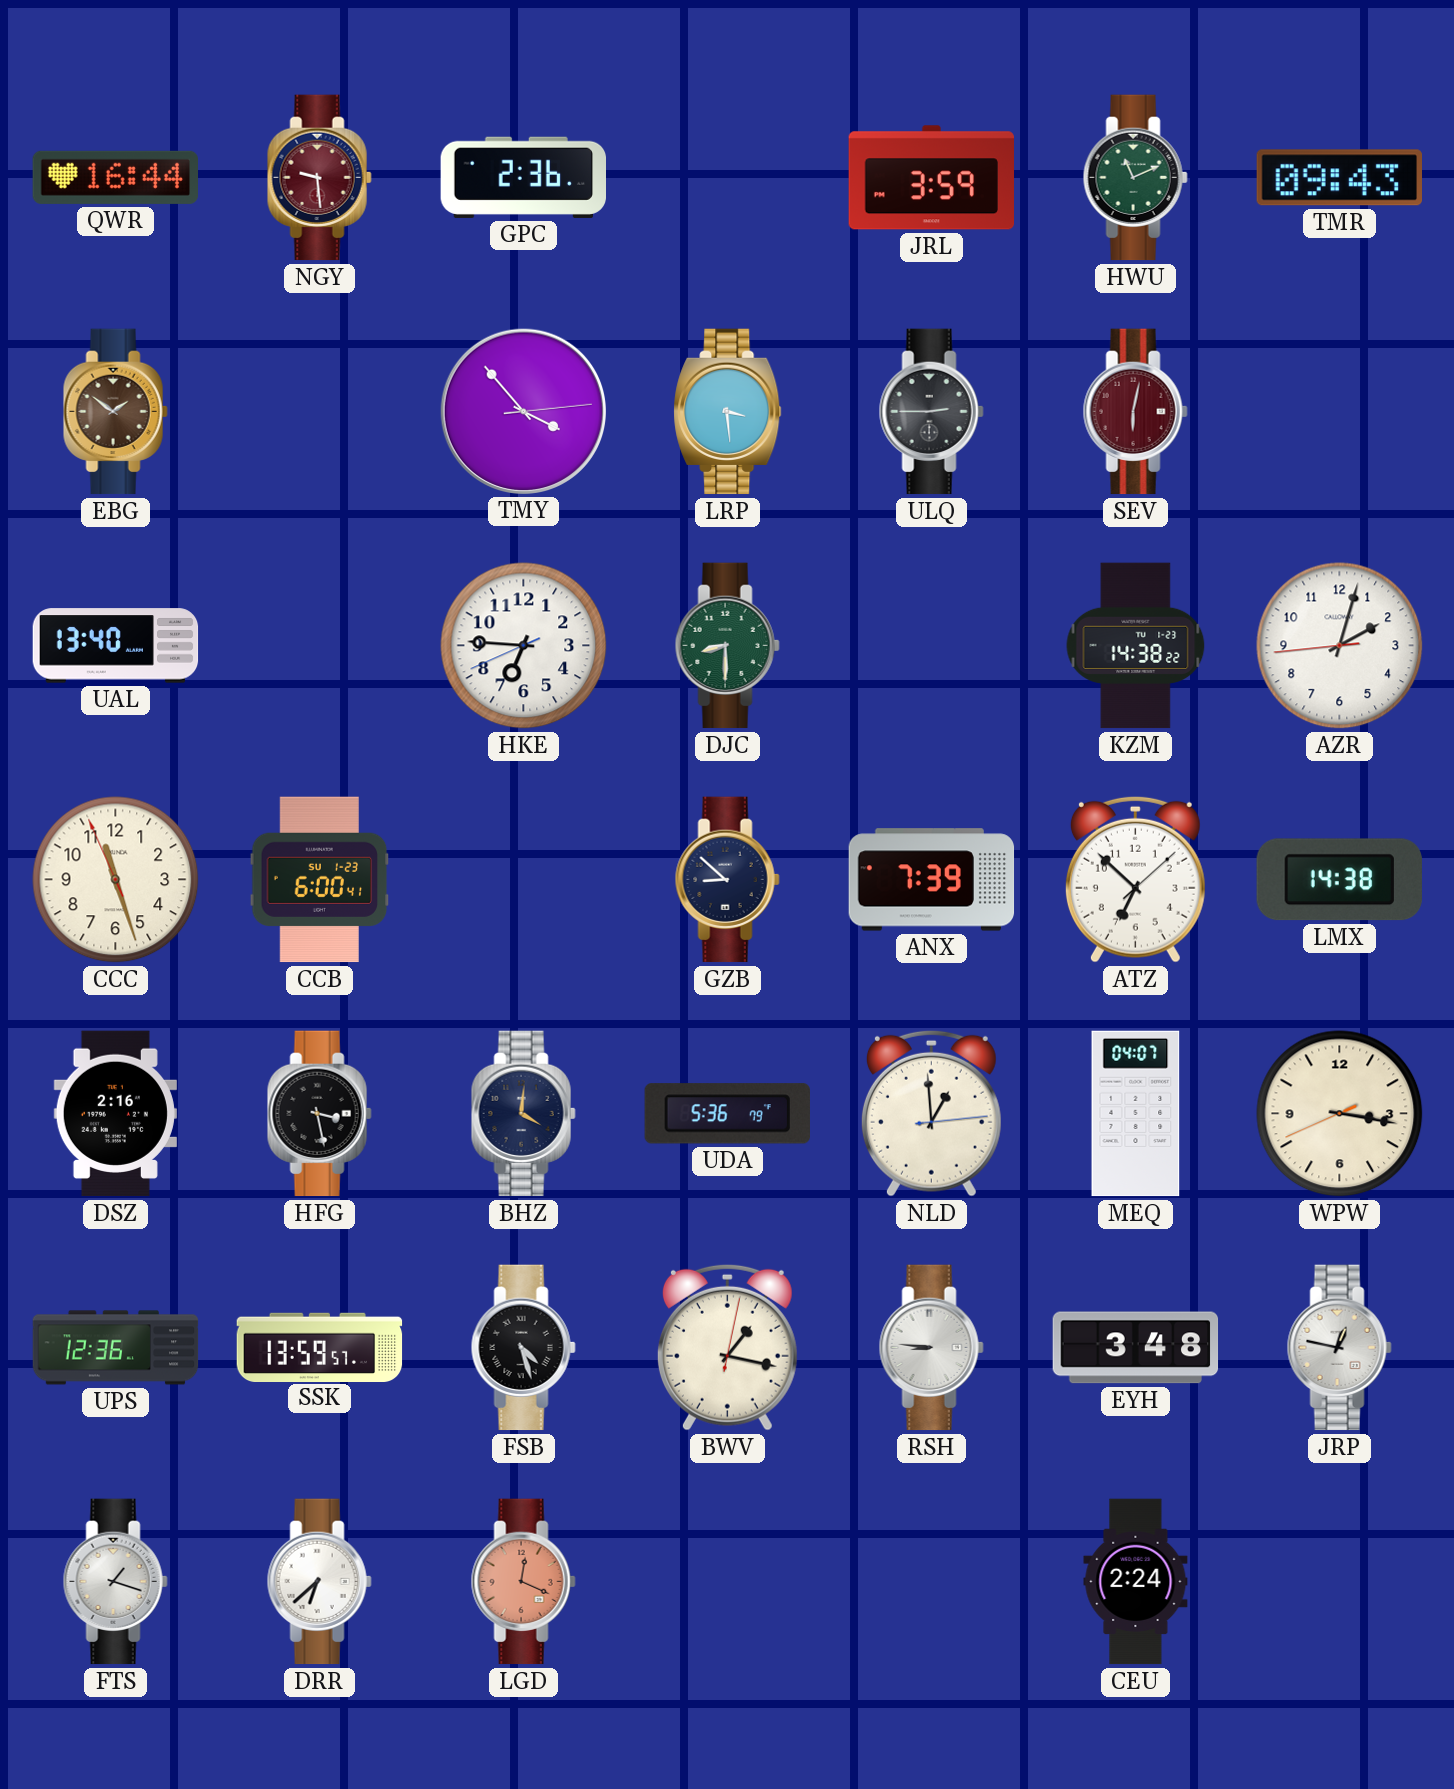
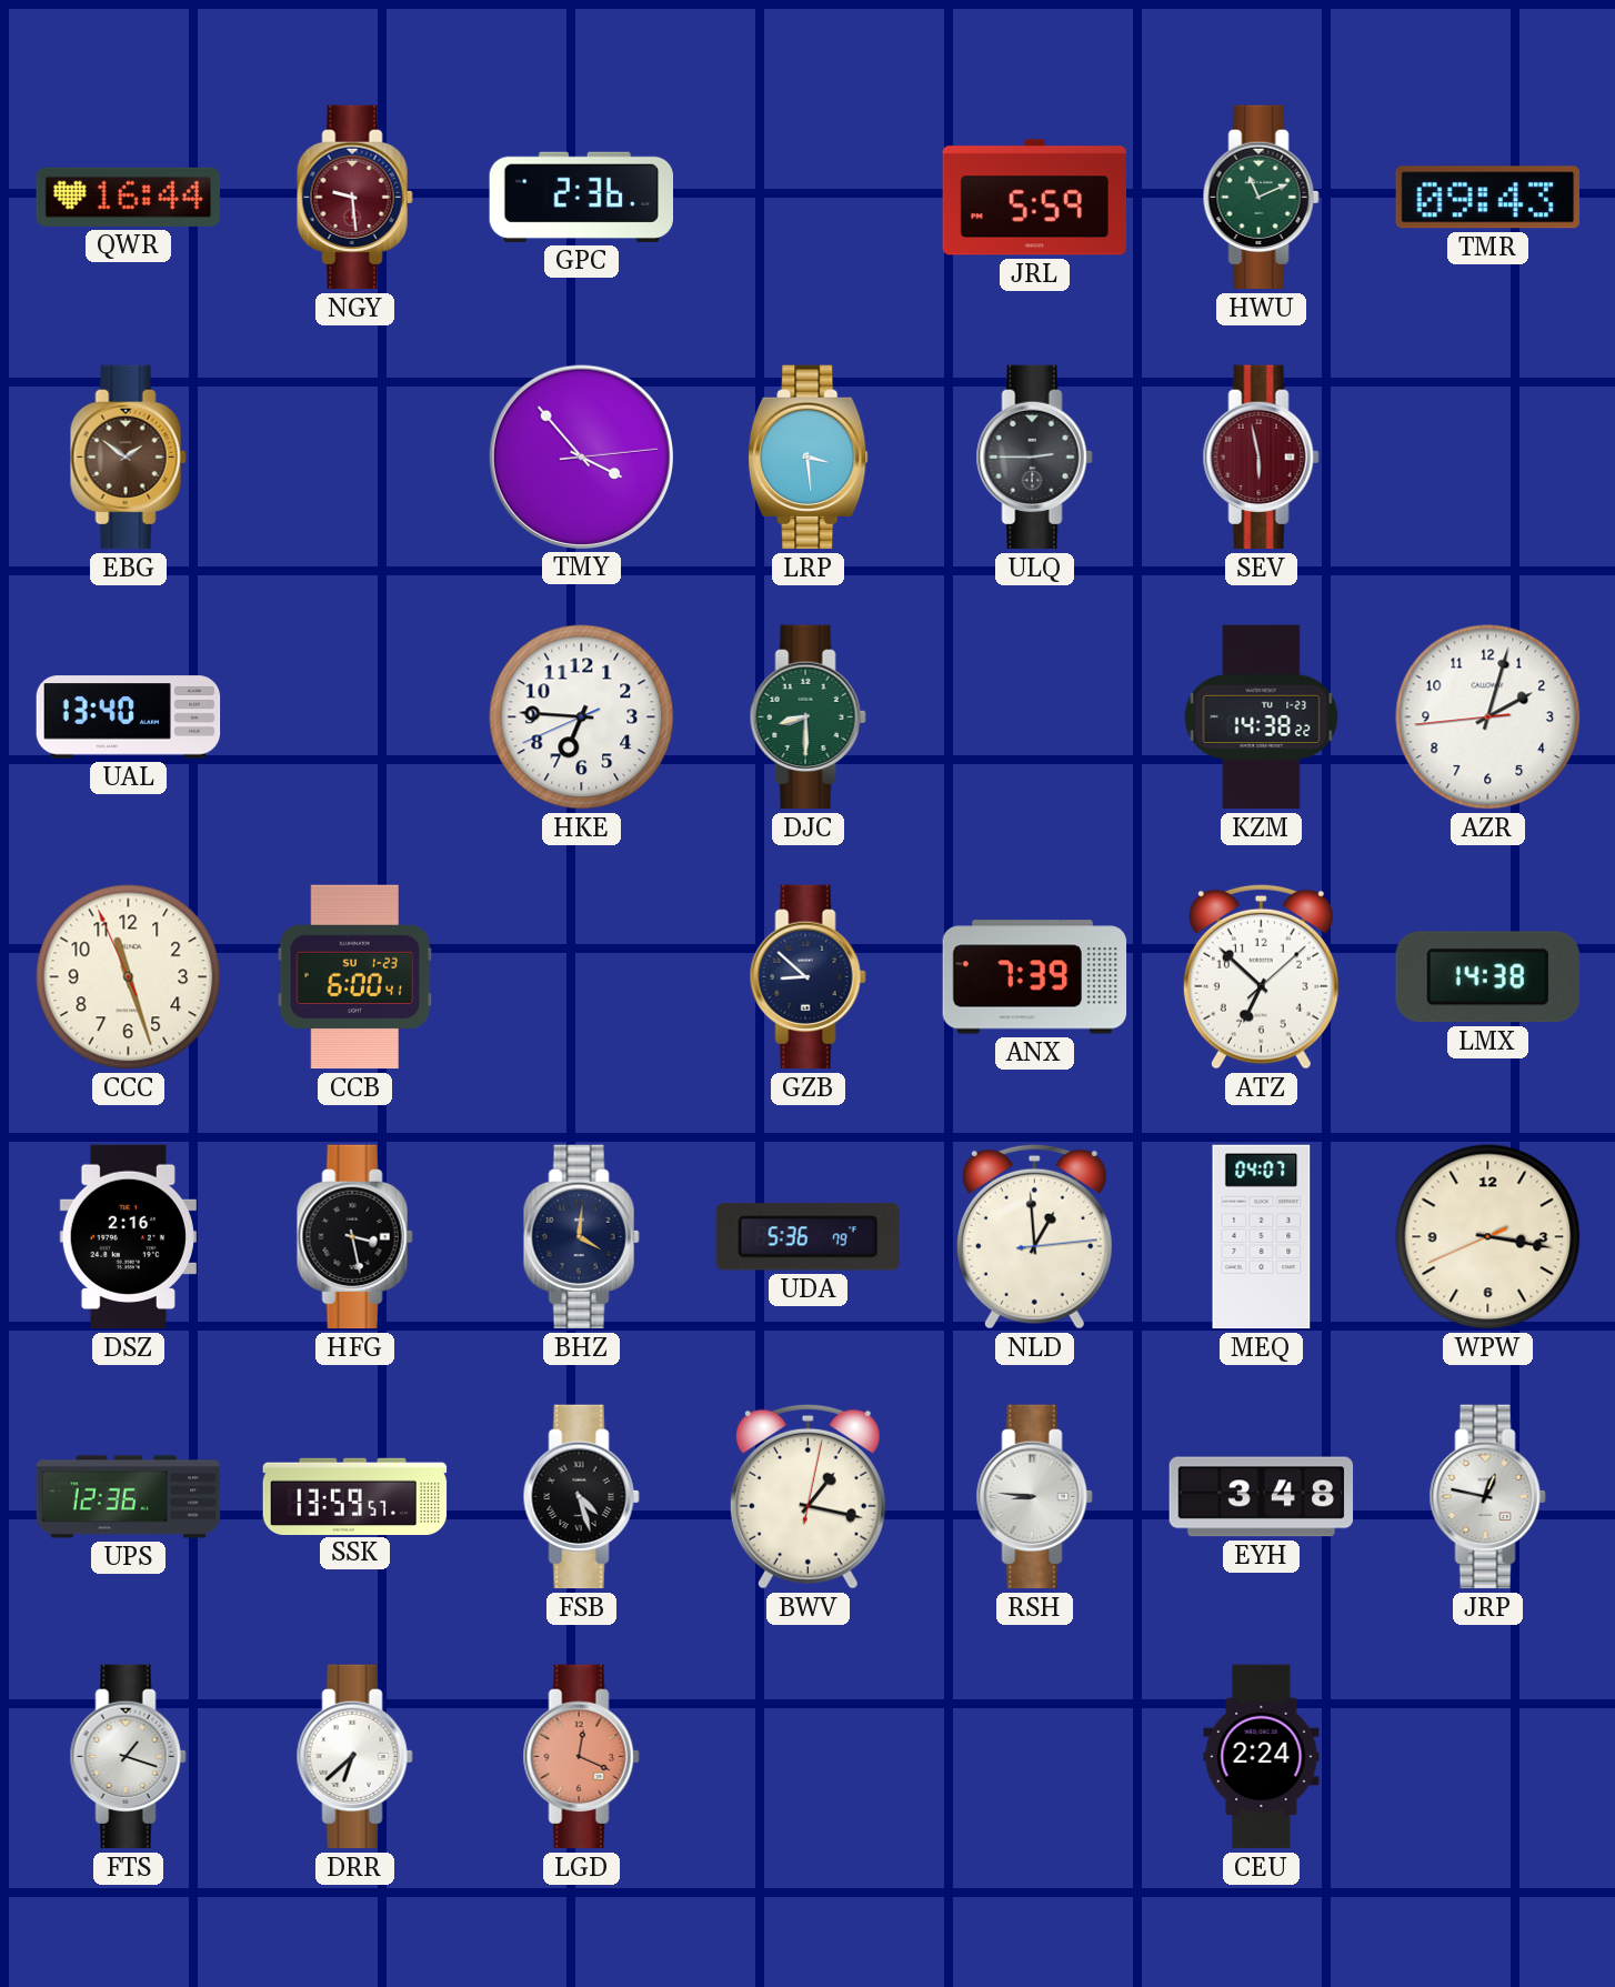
JRL: 3:59 -> 5:59 (1034, 198)
SEV: 6:02 -> 5:58 (1261, 458)
